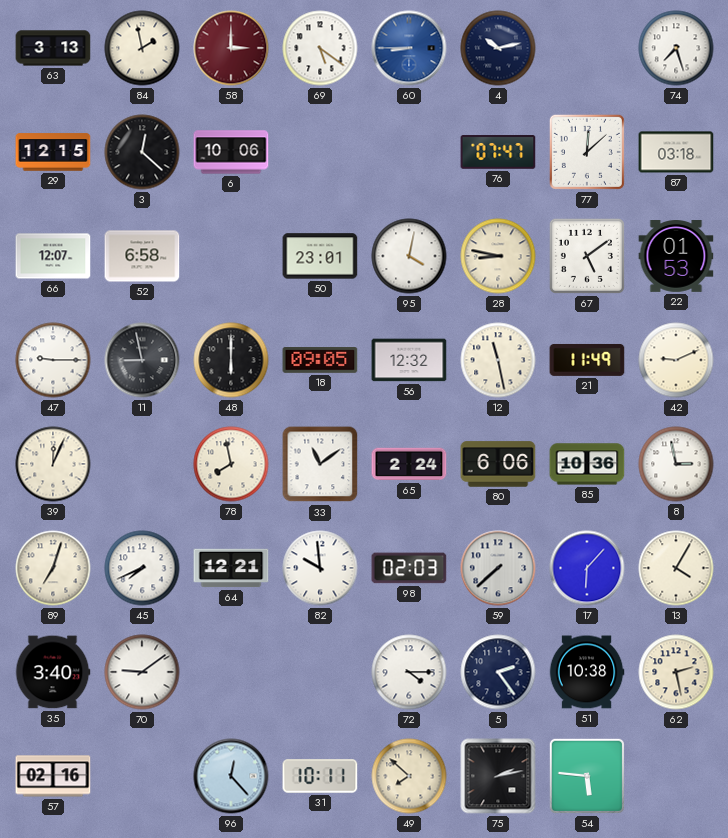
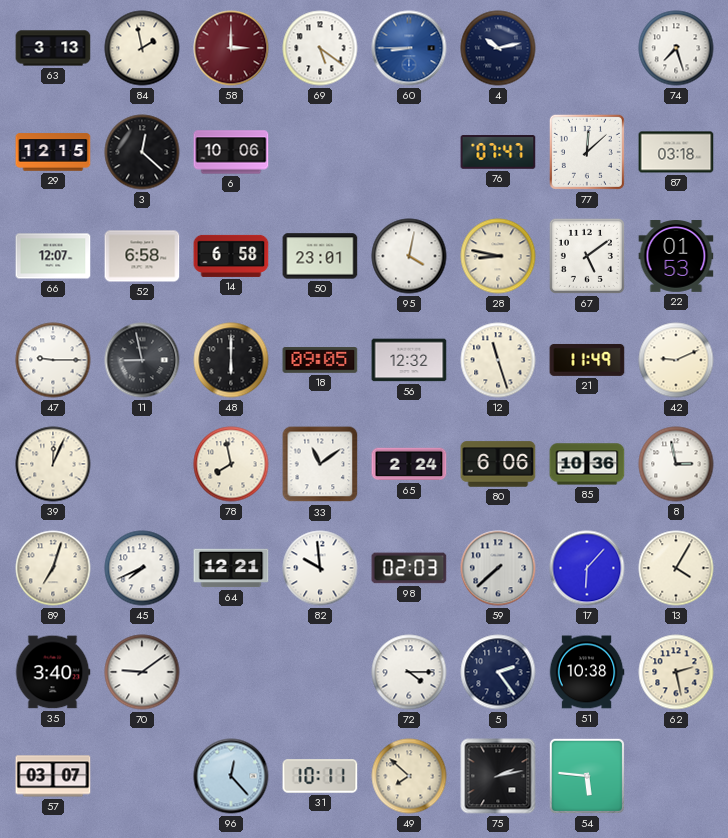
14: none -> 6:58 (231, 256)
12: 11:28 -> 11:27 (498, 360)
57: 02:16 -> 03:07 (53, 776)
